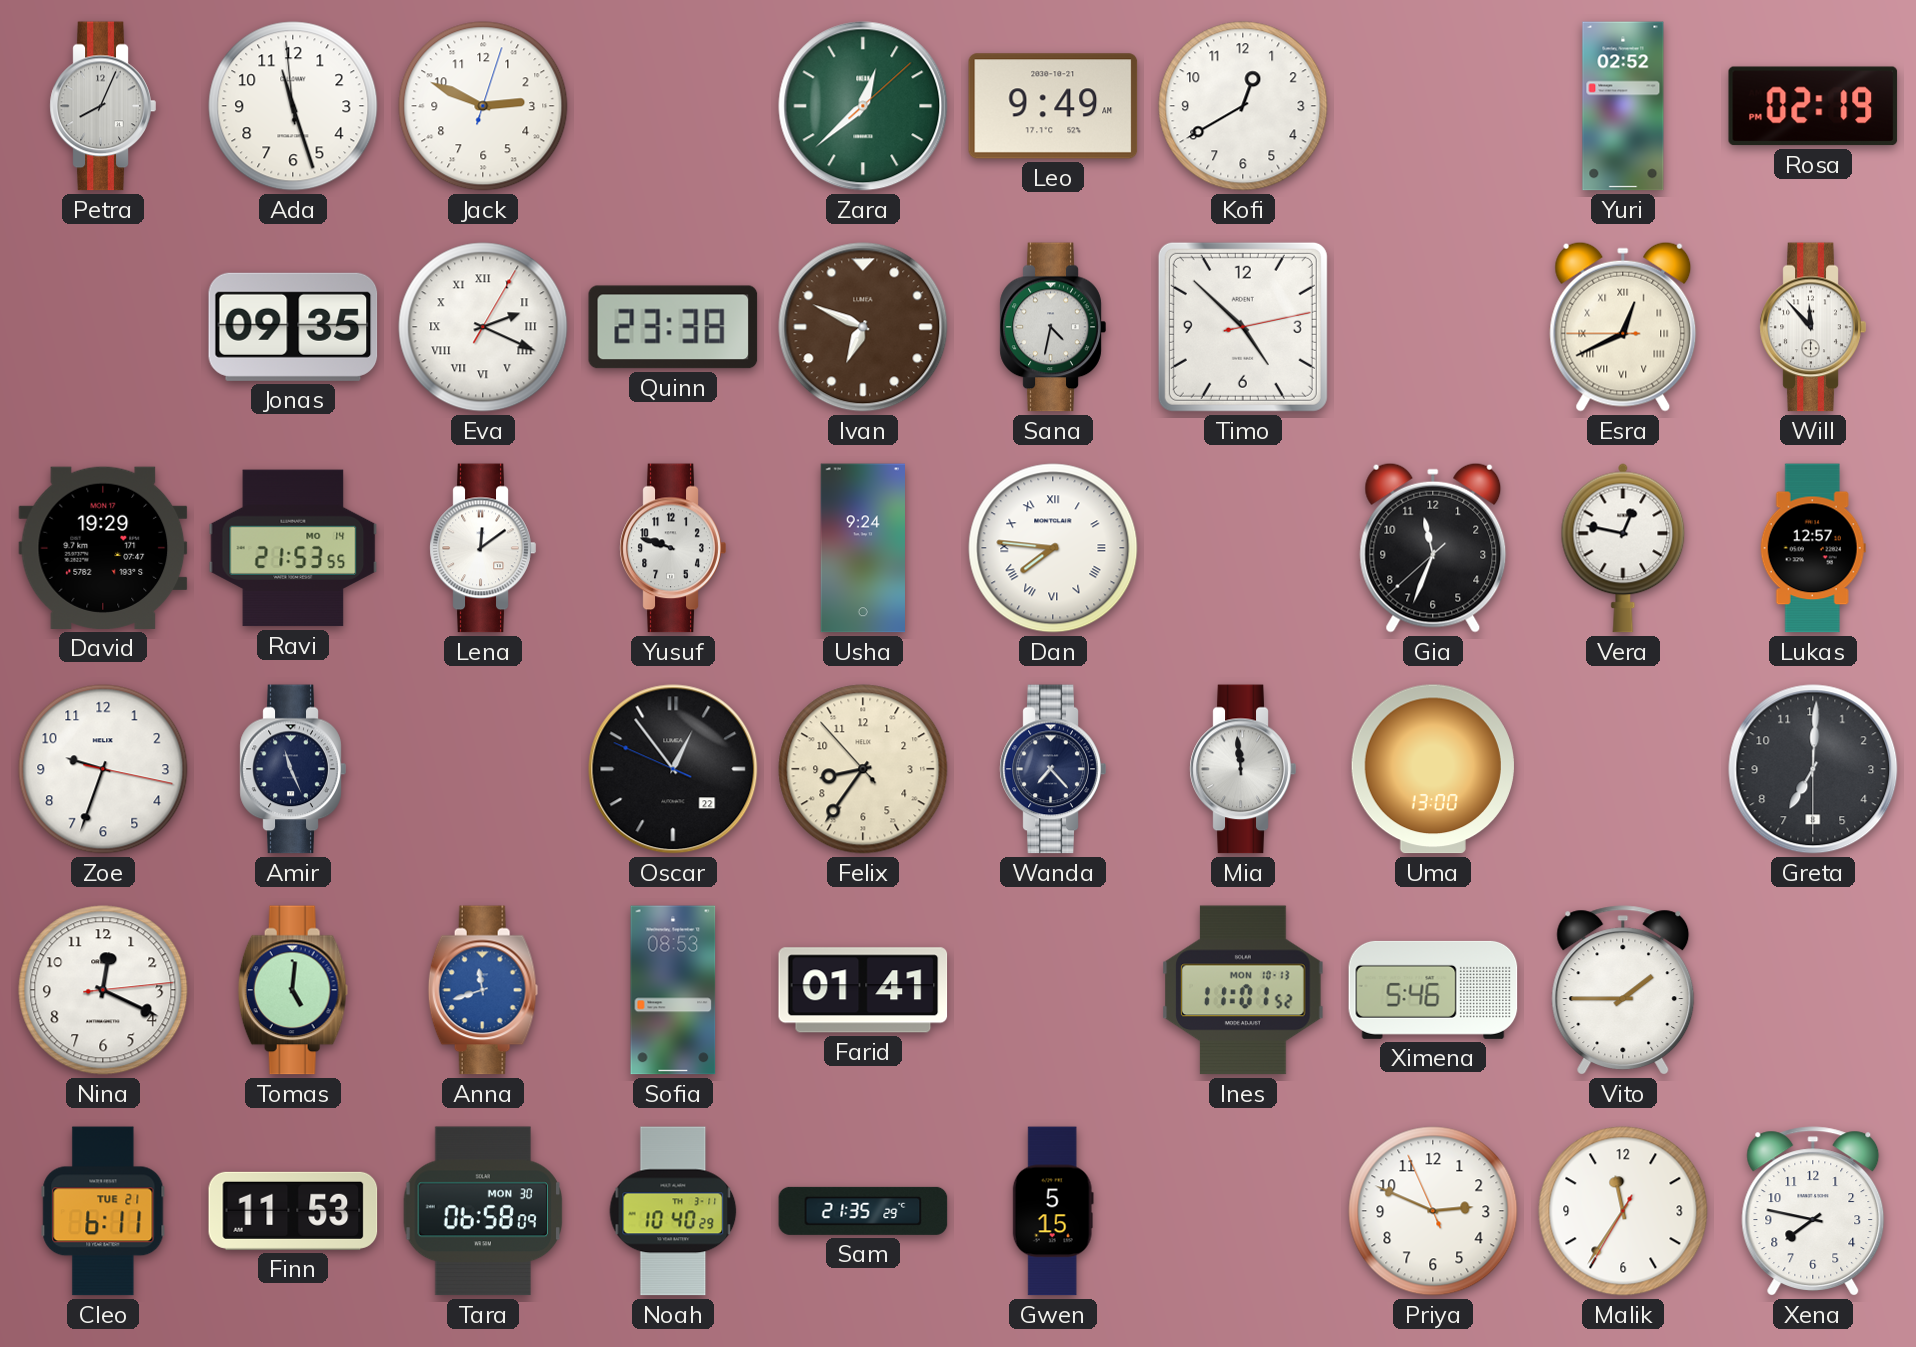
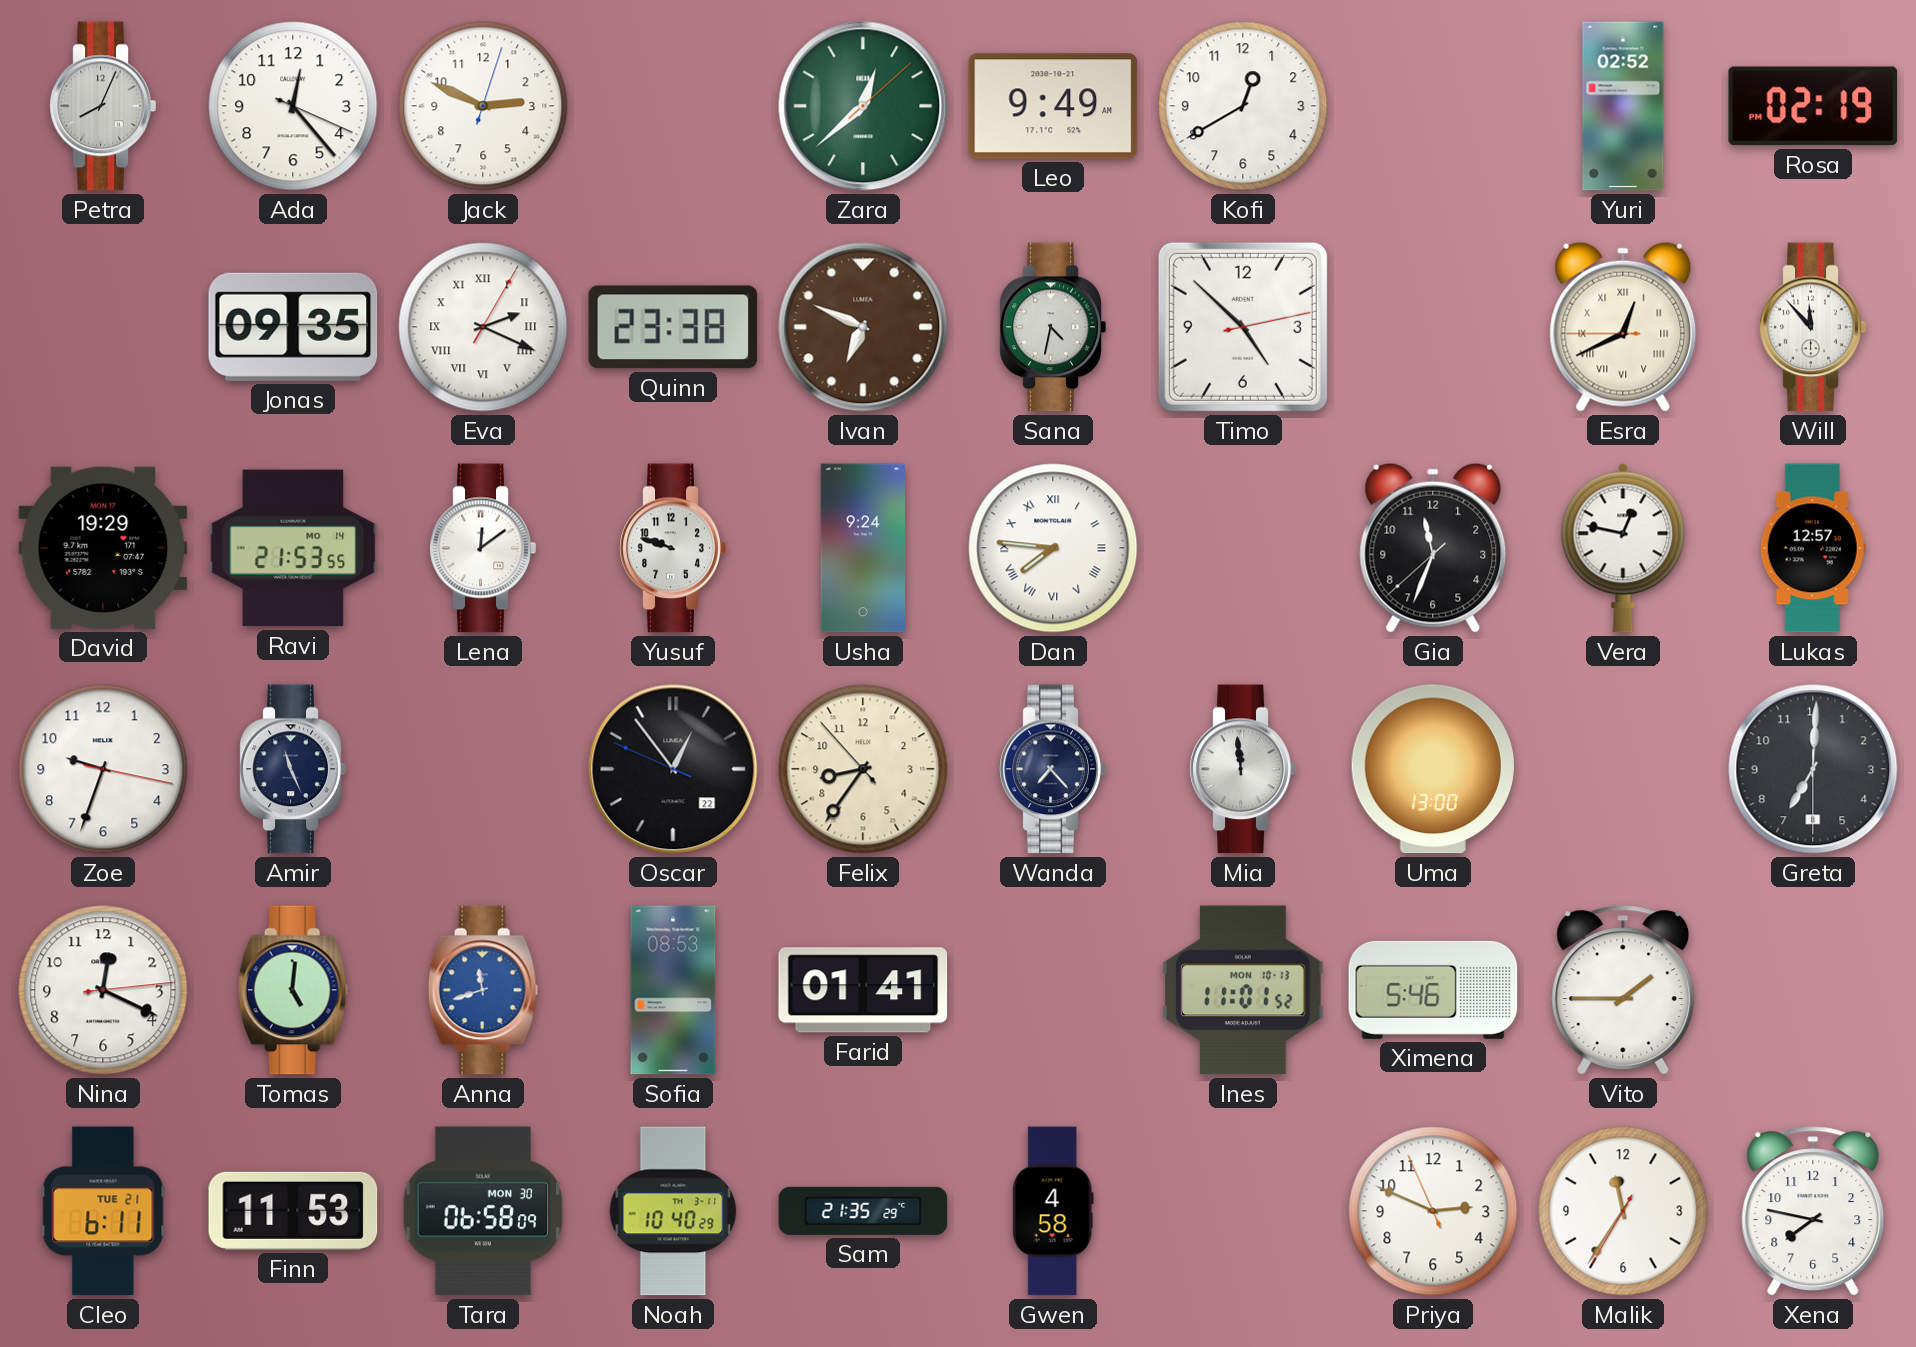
Ada: 11:26 -> 12:23 (293, 106)
Gwen: 5:15 -> 4:58 (1053, 1211)
